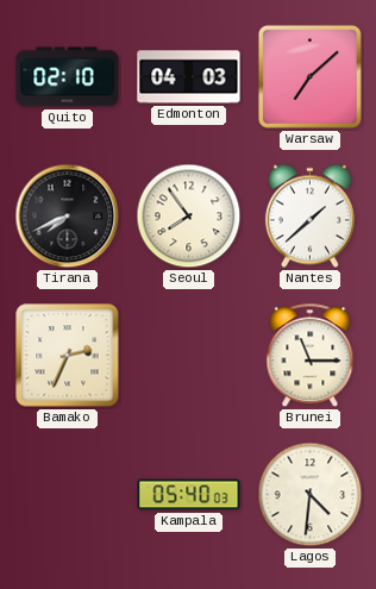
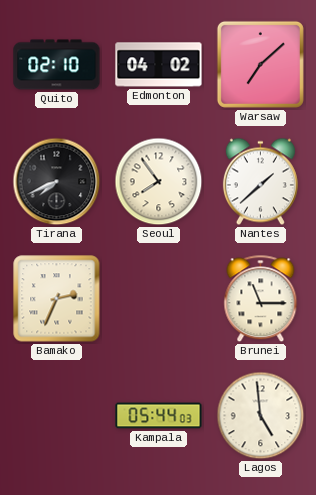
Edmonton: 04:03 -> 04:02 (159, 65)
Kampala: 05:40 -> 05:44 (159, 416)
Lagos: 4:31 -> 4:59 (261, 416)
